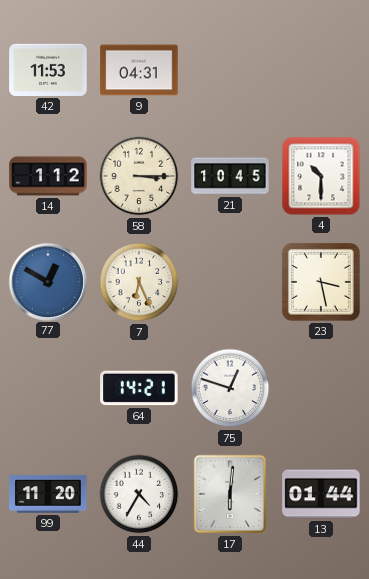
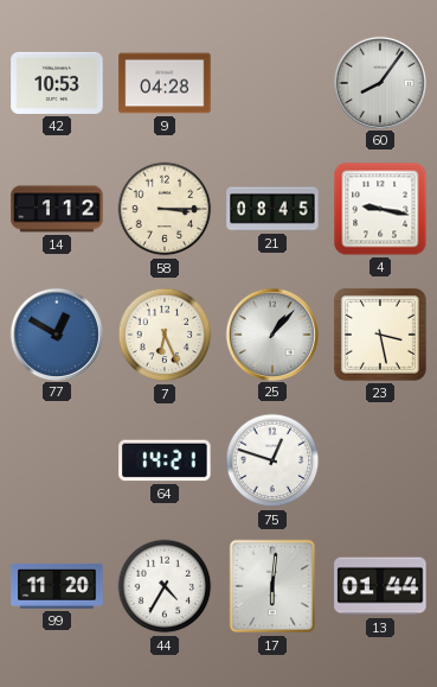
42: 11:53 -> 10:53 (57, 83)
9: 04:31 -> 04:28 (165, 83)
60: none -> 8:06 (379, 82)
21: 10:45 -> 08:45 (272, 209)
4: 10:30 -> 9:17 (380, 209)
25: none -> 1:07 (271, 333)
